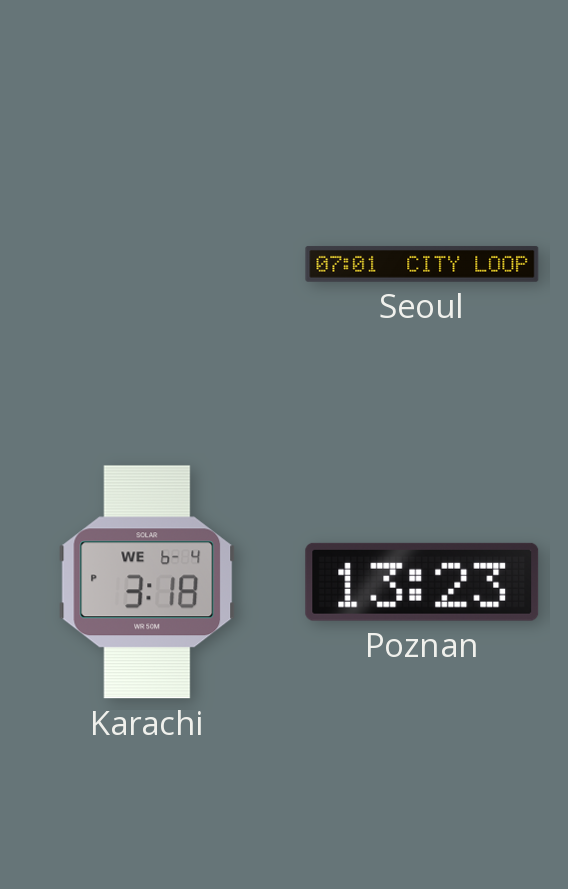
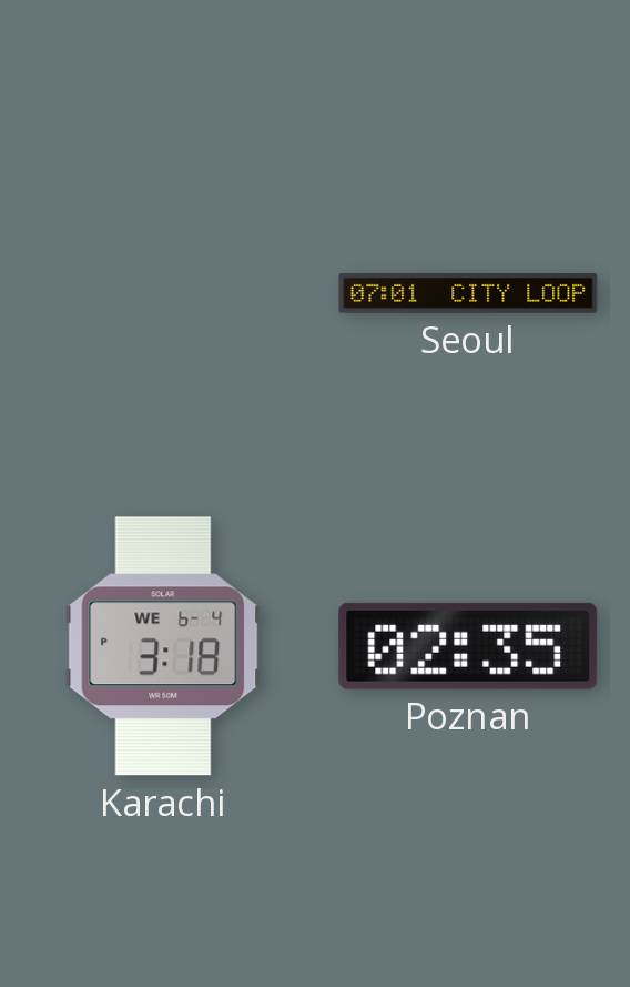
Poznan: 13:23 -> 02:35 (468, 646)
